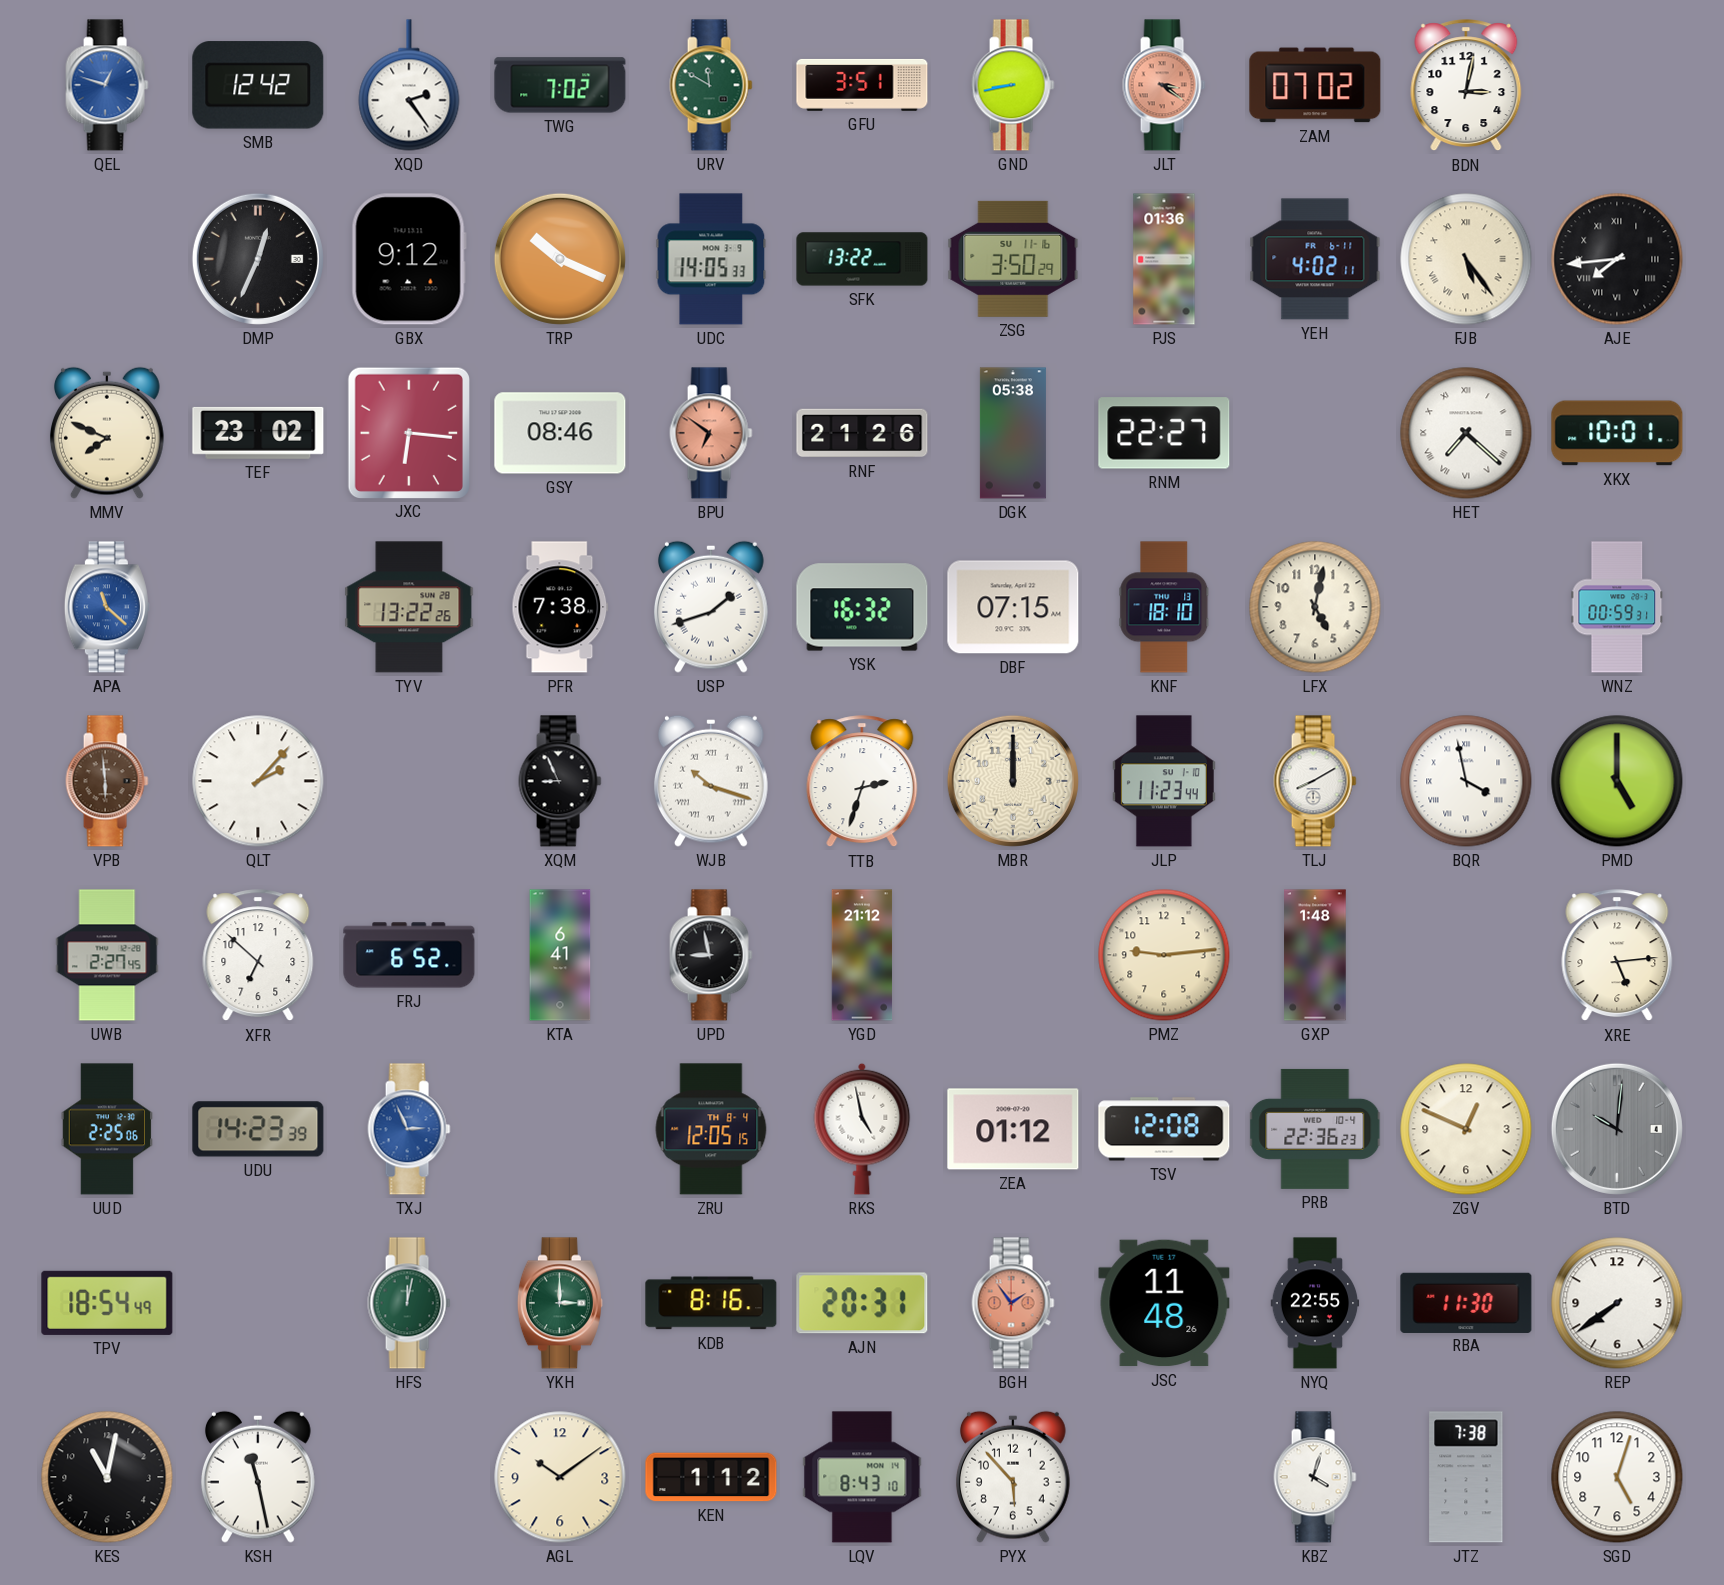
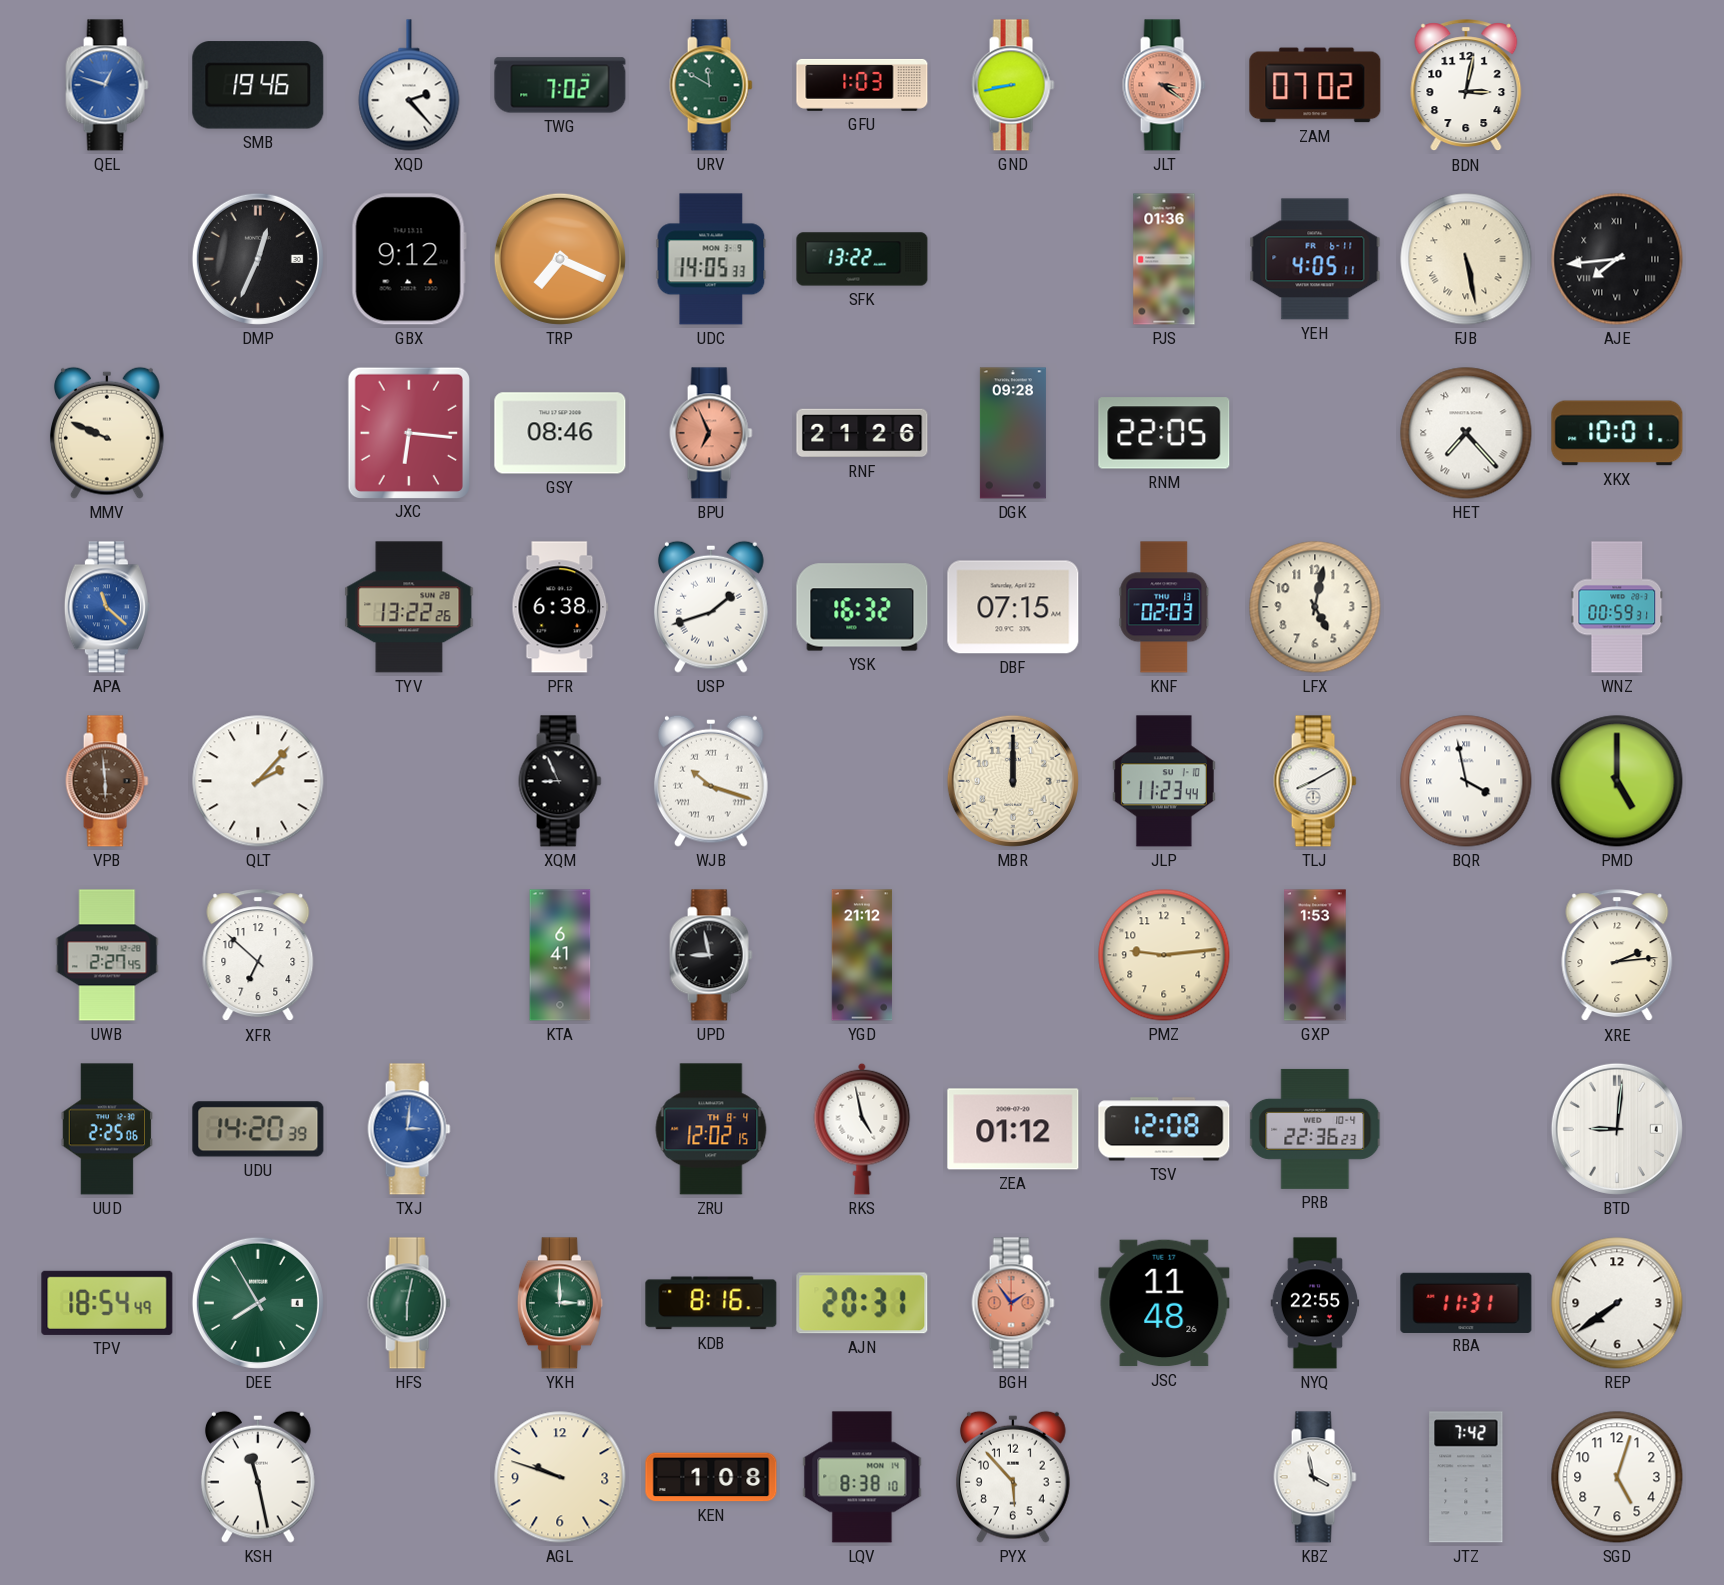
SMB: 12:42 -> 19:46 (258, 85)
XQD: 2:24 -> 2:23 (409, 85)
GFU: 3:51 -> 1:03 (862, 85)
TRP: 10:19 -> 7:19 (560, 259)
ZSG: 3:50 -> none (1013, 259)
YEH: 4:02 -> 4:05 (1315, 259)
FJB: 5:24 -> 5:28 (1466, 259)
MMV: 7:49 -> 9:49 (107, 433)
TEF: 23:02 -> none (258, 433)
BPU: 6:51 -> 6:56 (711, 433)
DGK: 05:38 -> 09:28 (1013, 433)
RNM: 22:27 -> 22:05 (1164, 433)
HET: 7:22 -> 7:23 (1466, 433)
PFR: 7:38 -> 6:38 (560, 607)
KNF: 18:10 -> 02:03 (1164, 607)
TTB: 2:33 -> none (862, 782)
FRJ: 6:52 -> none (409, 955)
GXP: 1:48 -> 1:53 (1315, 955)
XRE: 5:14 -> 2:14 (1617, 956)
UDU: 14:23 -> 14:20 (258, 1129)
TXJ: 2:56 -> 3:01 (409, 1129)
ZRU: 12:05 -> 12:02 (711, 1129)
ZGV: 12:49 -> none (1466, 1129)
BTD: 10:01 -> 9:01 (1617, 1129)
BTD dial: grey -> white (1617, 1129)
DEE: none -> 7:55 (258, 1303)
HFS: 12:02 -> 6:02 (409, 1303)
RBA: 11:30 -> 11:31 (1466, 1302)
KES: 11:02 -> none (107, 1477)
AGL: 10:09 -> 9:48 (560, 1477)
KEN: 1:12 -> 1:08 (711, 1477)
LQV: 8:43 -> 8:38 (862, 1477)
KBZ: 4:03 -> 3:58 (1315, 1477)
JTZ: 7:38 -> 7:42 (1466, 1477)
